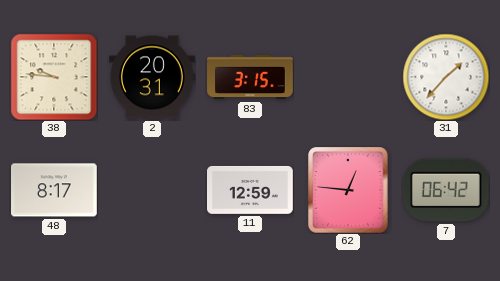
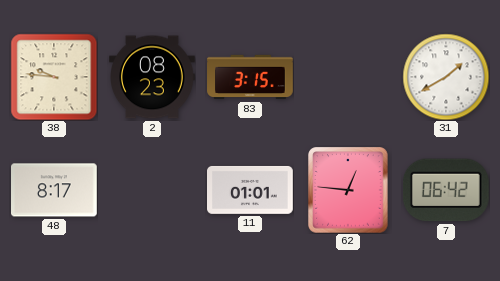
2: 20:31 -> 08:23 (153, 77)
31: 1:37 -> 1:40 (446, 77)
11: 12:59 -> 01:01 (251, 190)
